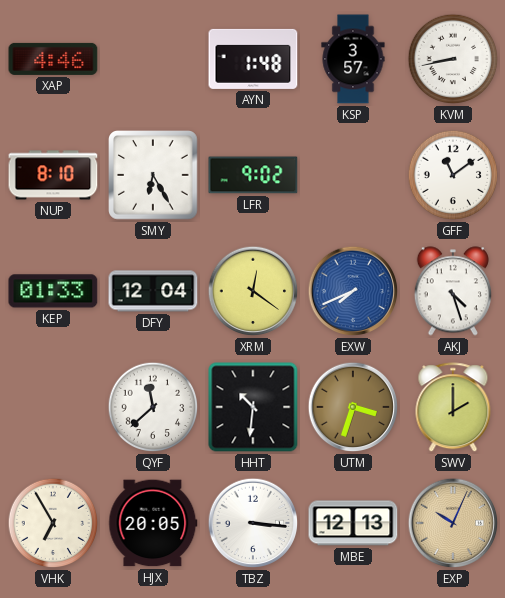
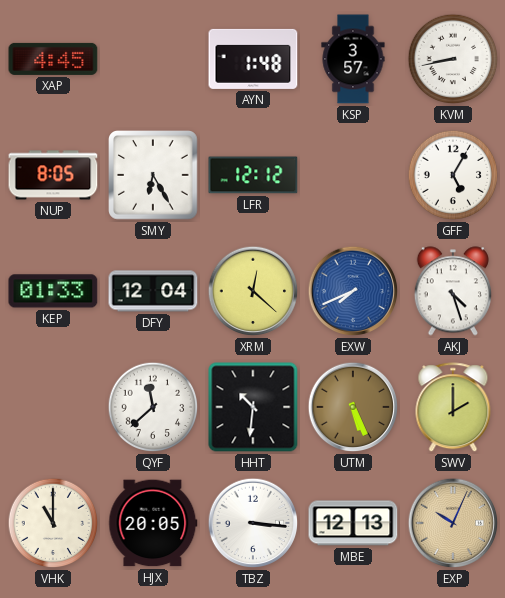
XAP: 4:46 -> 4:45 (53, 59)
NUP: 8:10 -> 8:05 (53, 175)
LFR: 9:02 -> 12:12 (253, 175)
GFF: 11:09 -> 5:05 (453, 175)
XRM: 12:21 -> 12:22 (253, 291)
UTM: 3:33 -> 5:26 (353, 407)
VHK: 6:55 -> 11:00 (53, 523)
